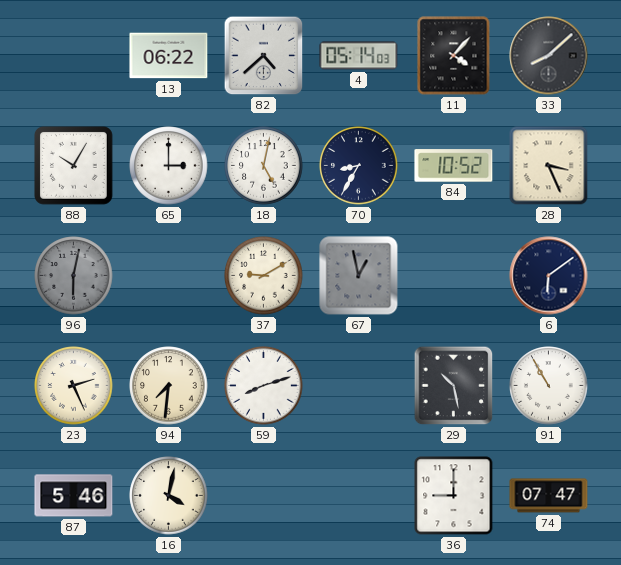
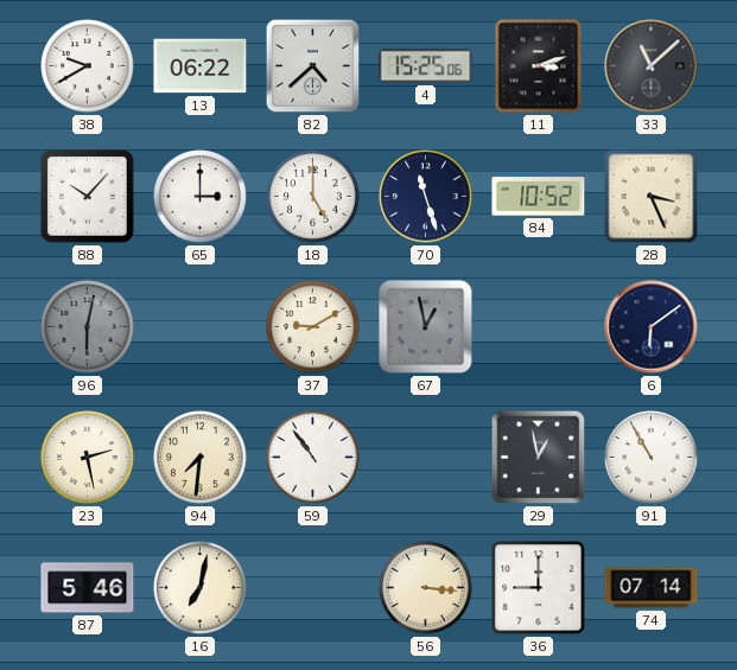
38: none -> 9:40 (88, 66)
4: 05:14 -> 15:25 (426, 66)
11: 4:07 -> 3:12 (539, 66)
33: 8:08 -> 11:08 (652, 66)
88: 10:05 -> 10:07 (88, 197)
18: 5:02 -> 5:00 (313, 197)
70: 8:35 -> 11:27 (426, 197)
23: 2:26 -> 2:28 (88, 458)
59: 8:12 -> 10:54 (313, 458)
29: 10:28 -> 12:58 (539, 458)
16: 4:02 -> 7:02 (201, 588)
56: none -> 3:16 (426, 588)
74: 07:47 -> 07:14 (652, 588)
